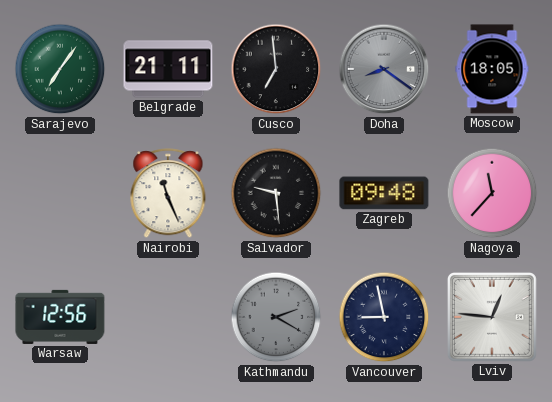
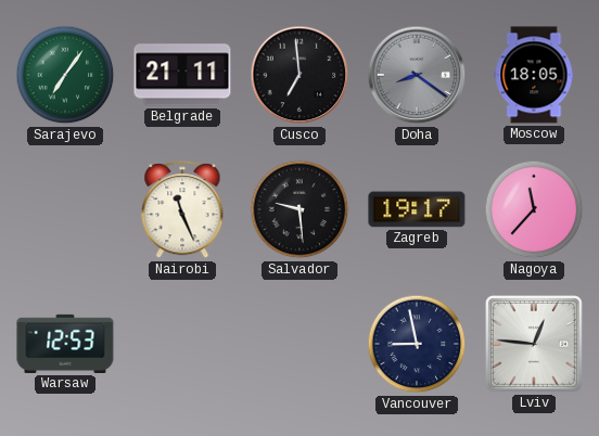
Zagreb: 09:48 -> 19:17 (417, 209)
Warsaw: 12:56 -> 12:53 (65, 344)
Kathmandu: 2:20 -> none (276, 317)
